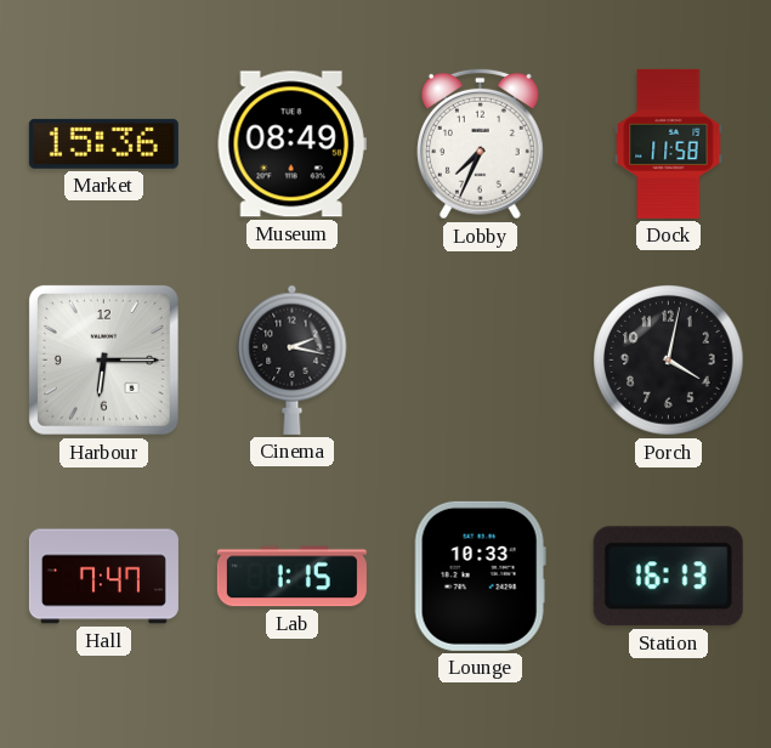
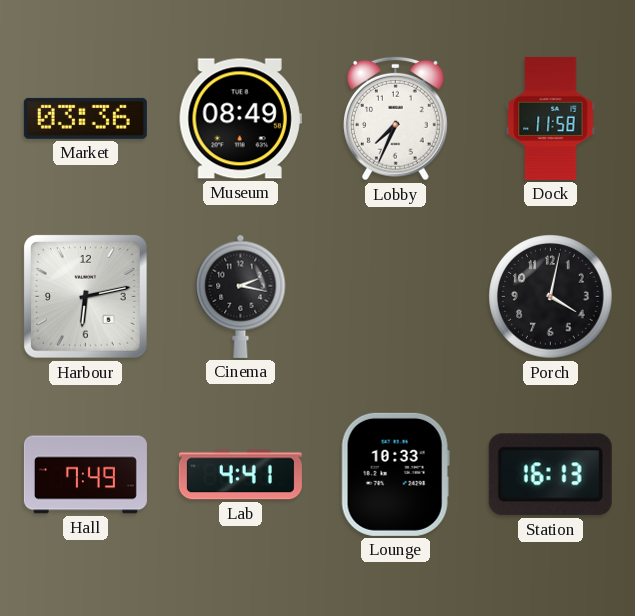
Market: 15:36 -> 03:36 (85, 118)
Harbour: 6:15 -> 6:13 (86, 297)
Hall: 7:47 -> 7:49 (85, 475)
Lab: 1:15 -> 4:41 (240, 475)
